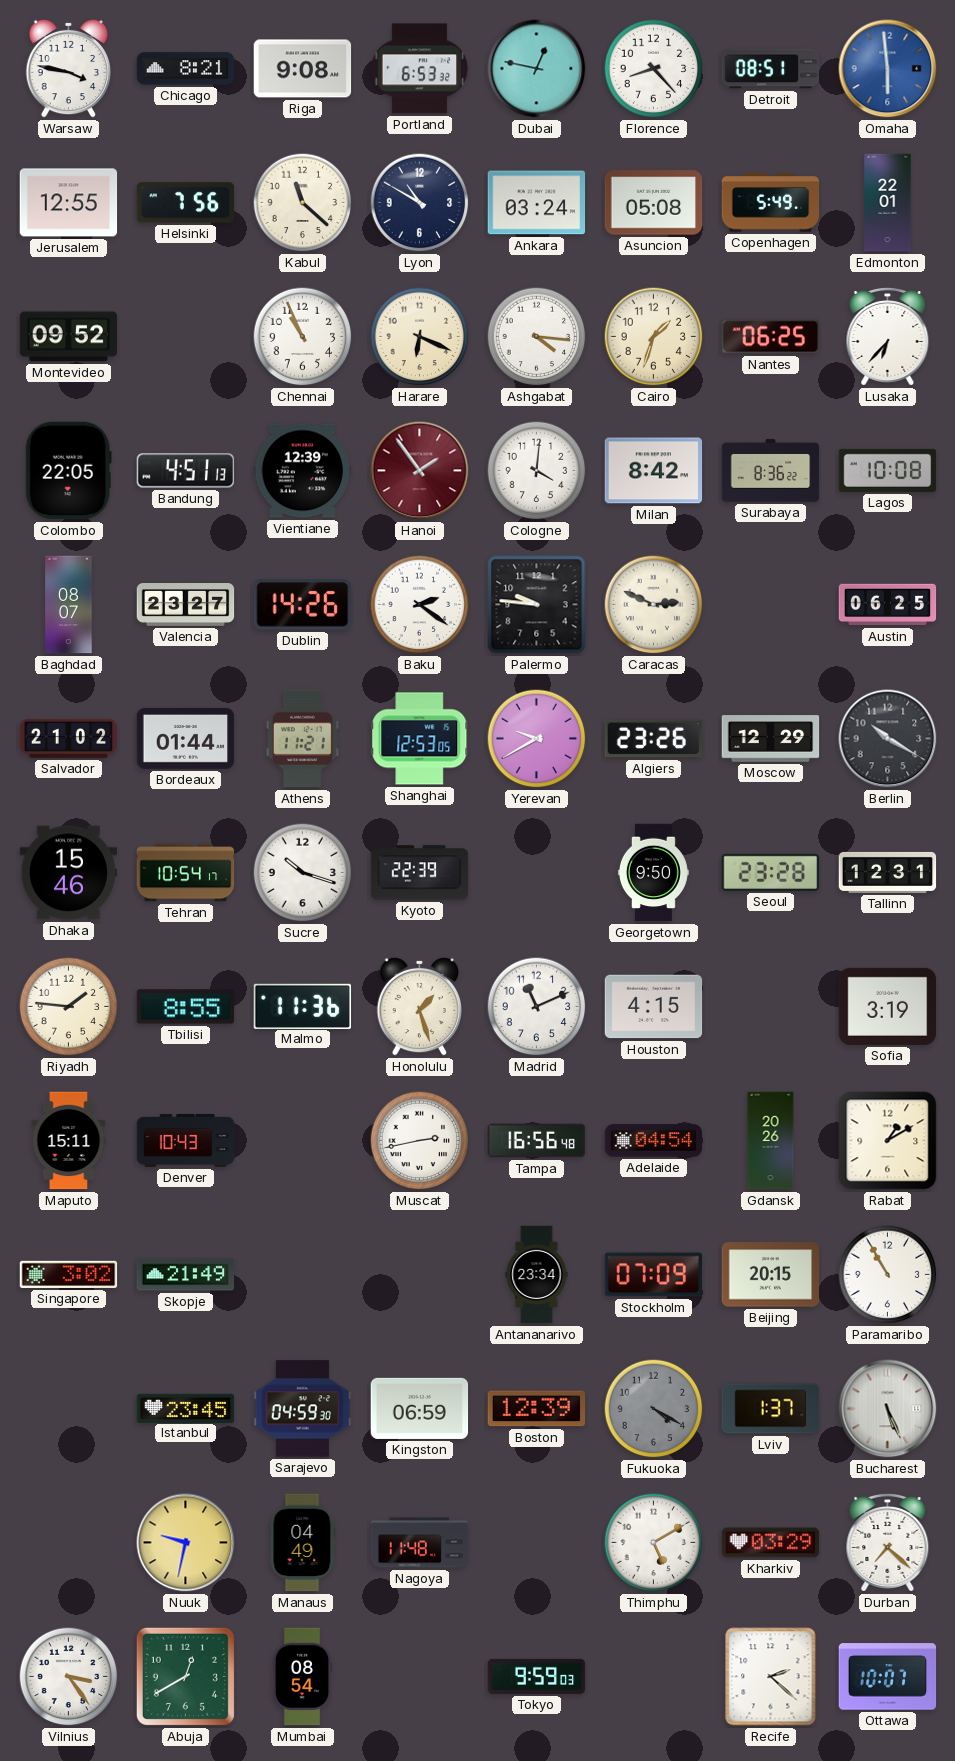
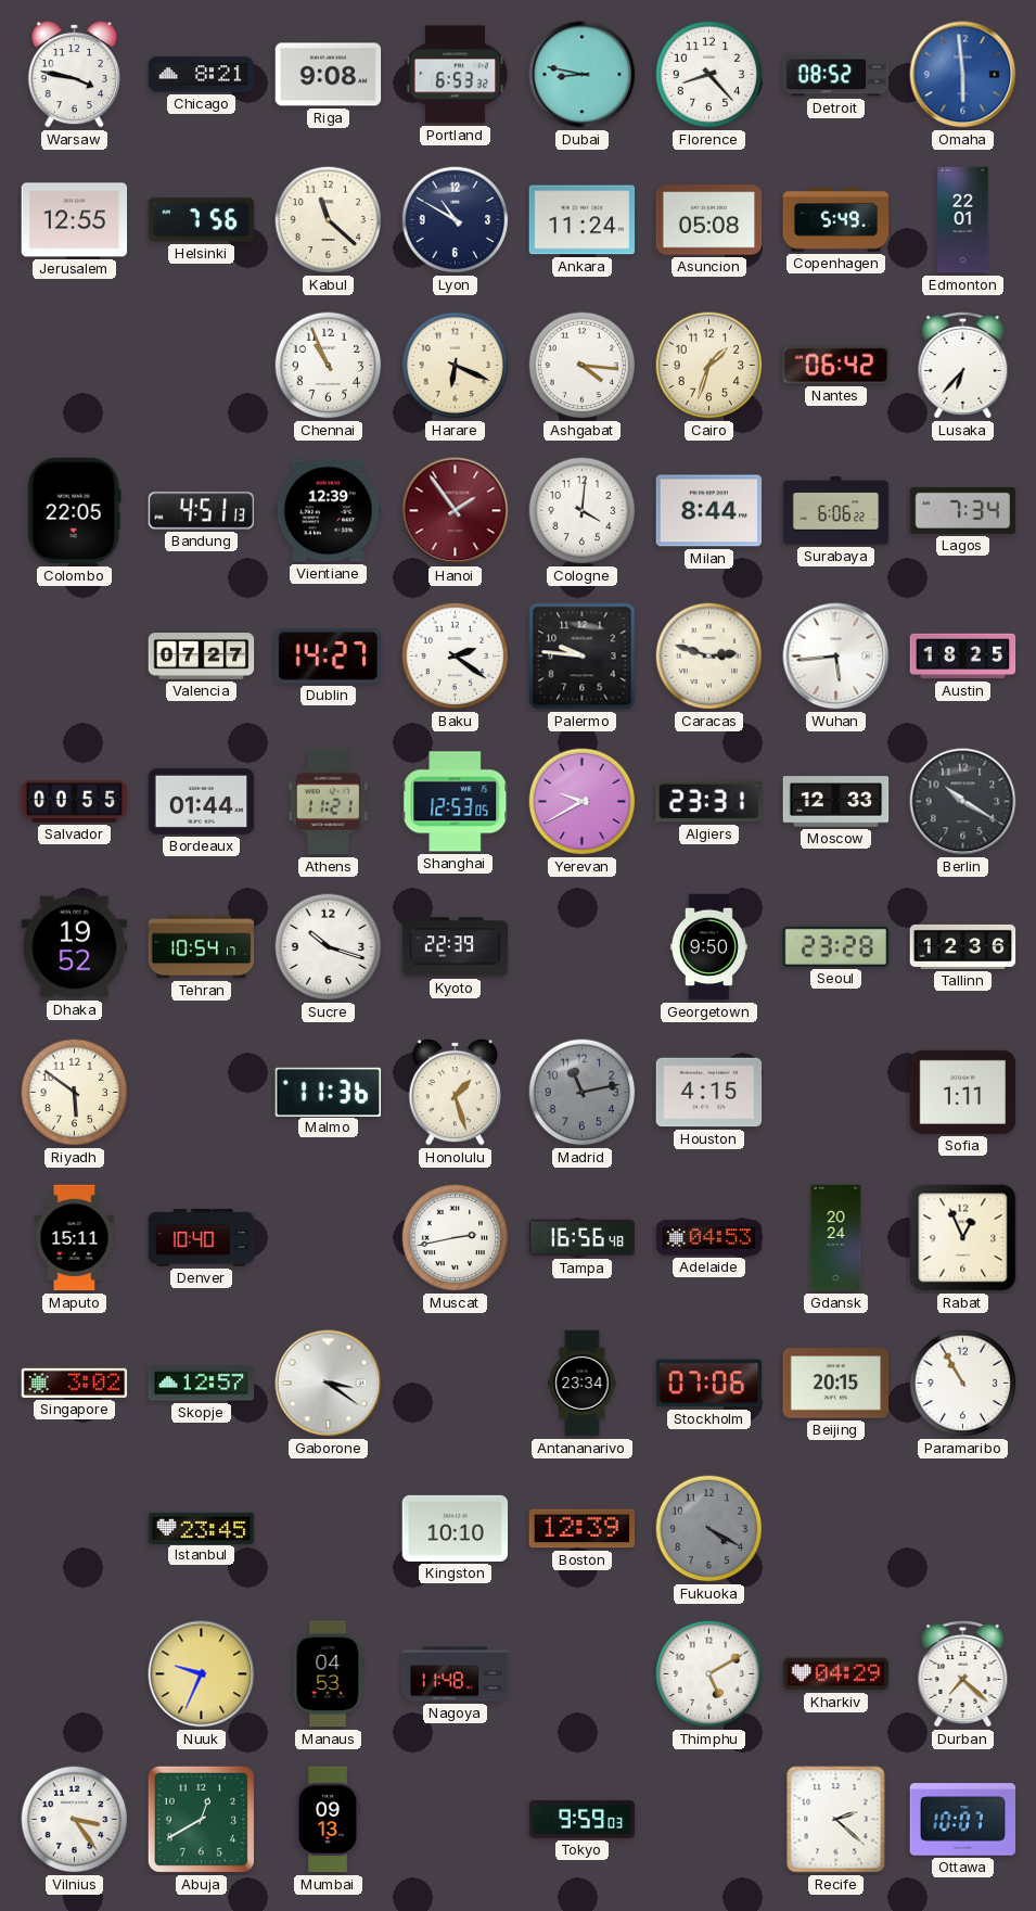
Dubai: 12:47 -> 8:47 (583, 75)
Detroit: 08:51 -> 08:52 (836, 75)
Ankara: 03:24 -> 11:24 (583, 220)
Montevideo: 09:52 -> none (69, 337)
Nantes: 06:25 -> 06:42 (836, 366)
Milan: 8:42 -> 8:44 (709, 511)
Surabaya: 8:36 -> 6:06 (836, 511)
Lagos: 10:08 -> 7:34 (963, 510)
Baghdad: 08:07 -> none (69, 605)
Valencia: 23:27 -> 07:27 (202, 657)
Dublin: 14:26 -> 14:27 (328, 657)
Caracas: 2:49 -> 2:48 (709, 657)
Wuhan: none -> 5:44 (836, 657)
Austin: 06:25 -> 18:25 (963, 657)
Salvador: 21:02 -> 00:55 (75, 801)
Algiers: 23:26 -> 23:31 (709, 802)
Moscow: 12:29 -> 12:33 (836, 802)
Dhaka: 15:46 -> 19:52 (75, 947)
Tallinn: 12:31 -> 12:36 (963, 946)
Riyadh: 1:46 -> 5:51 (75, 1093)
Tbilisi: 8:55 -> none (186, 1007)
Madrid: 11:11 -> 11:13 (583, 1093)
Madrid dial: white -> grey (583, 1093)
Sofia: 3:19 -> 1:11 (963, 1092)
Denver: 10:43 -> 10:40 (202, 1237)
Adelaide: 04:54 -> 04:53 (709, 1238)
Gdansk: 20:26 -> 20:24 (836, 1238)
Rabat: 1:10 -> 12:56 (963, 1238)
Skopje: 21:49 -> 12:57 (202, 1384)
Gaborone: none -> 3:21 (329, 1384)
Stockholm: 07:09 -> 07:06 (709, 1384)
Sarajevo: 04:59 -> none (303, 1409)
Kingston: 06:59 -> 10:10 (456, 1528)
Lviv: 1:37 -> none (771, 1409)
Bucharest: 5:26 -> none (888, 1409)
Nuuk: 9:32 -> 9:34 (202, 1674)
Manaus: 04:49 -> 04:53 (328, 1674)
Kharkiv: 03:29 -> 04:29 (836, 1674)
Mumbai: 08:54 -> 09:13 (329, 1820)
